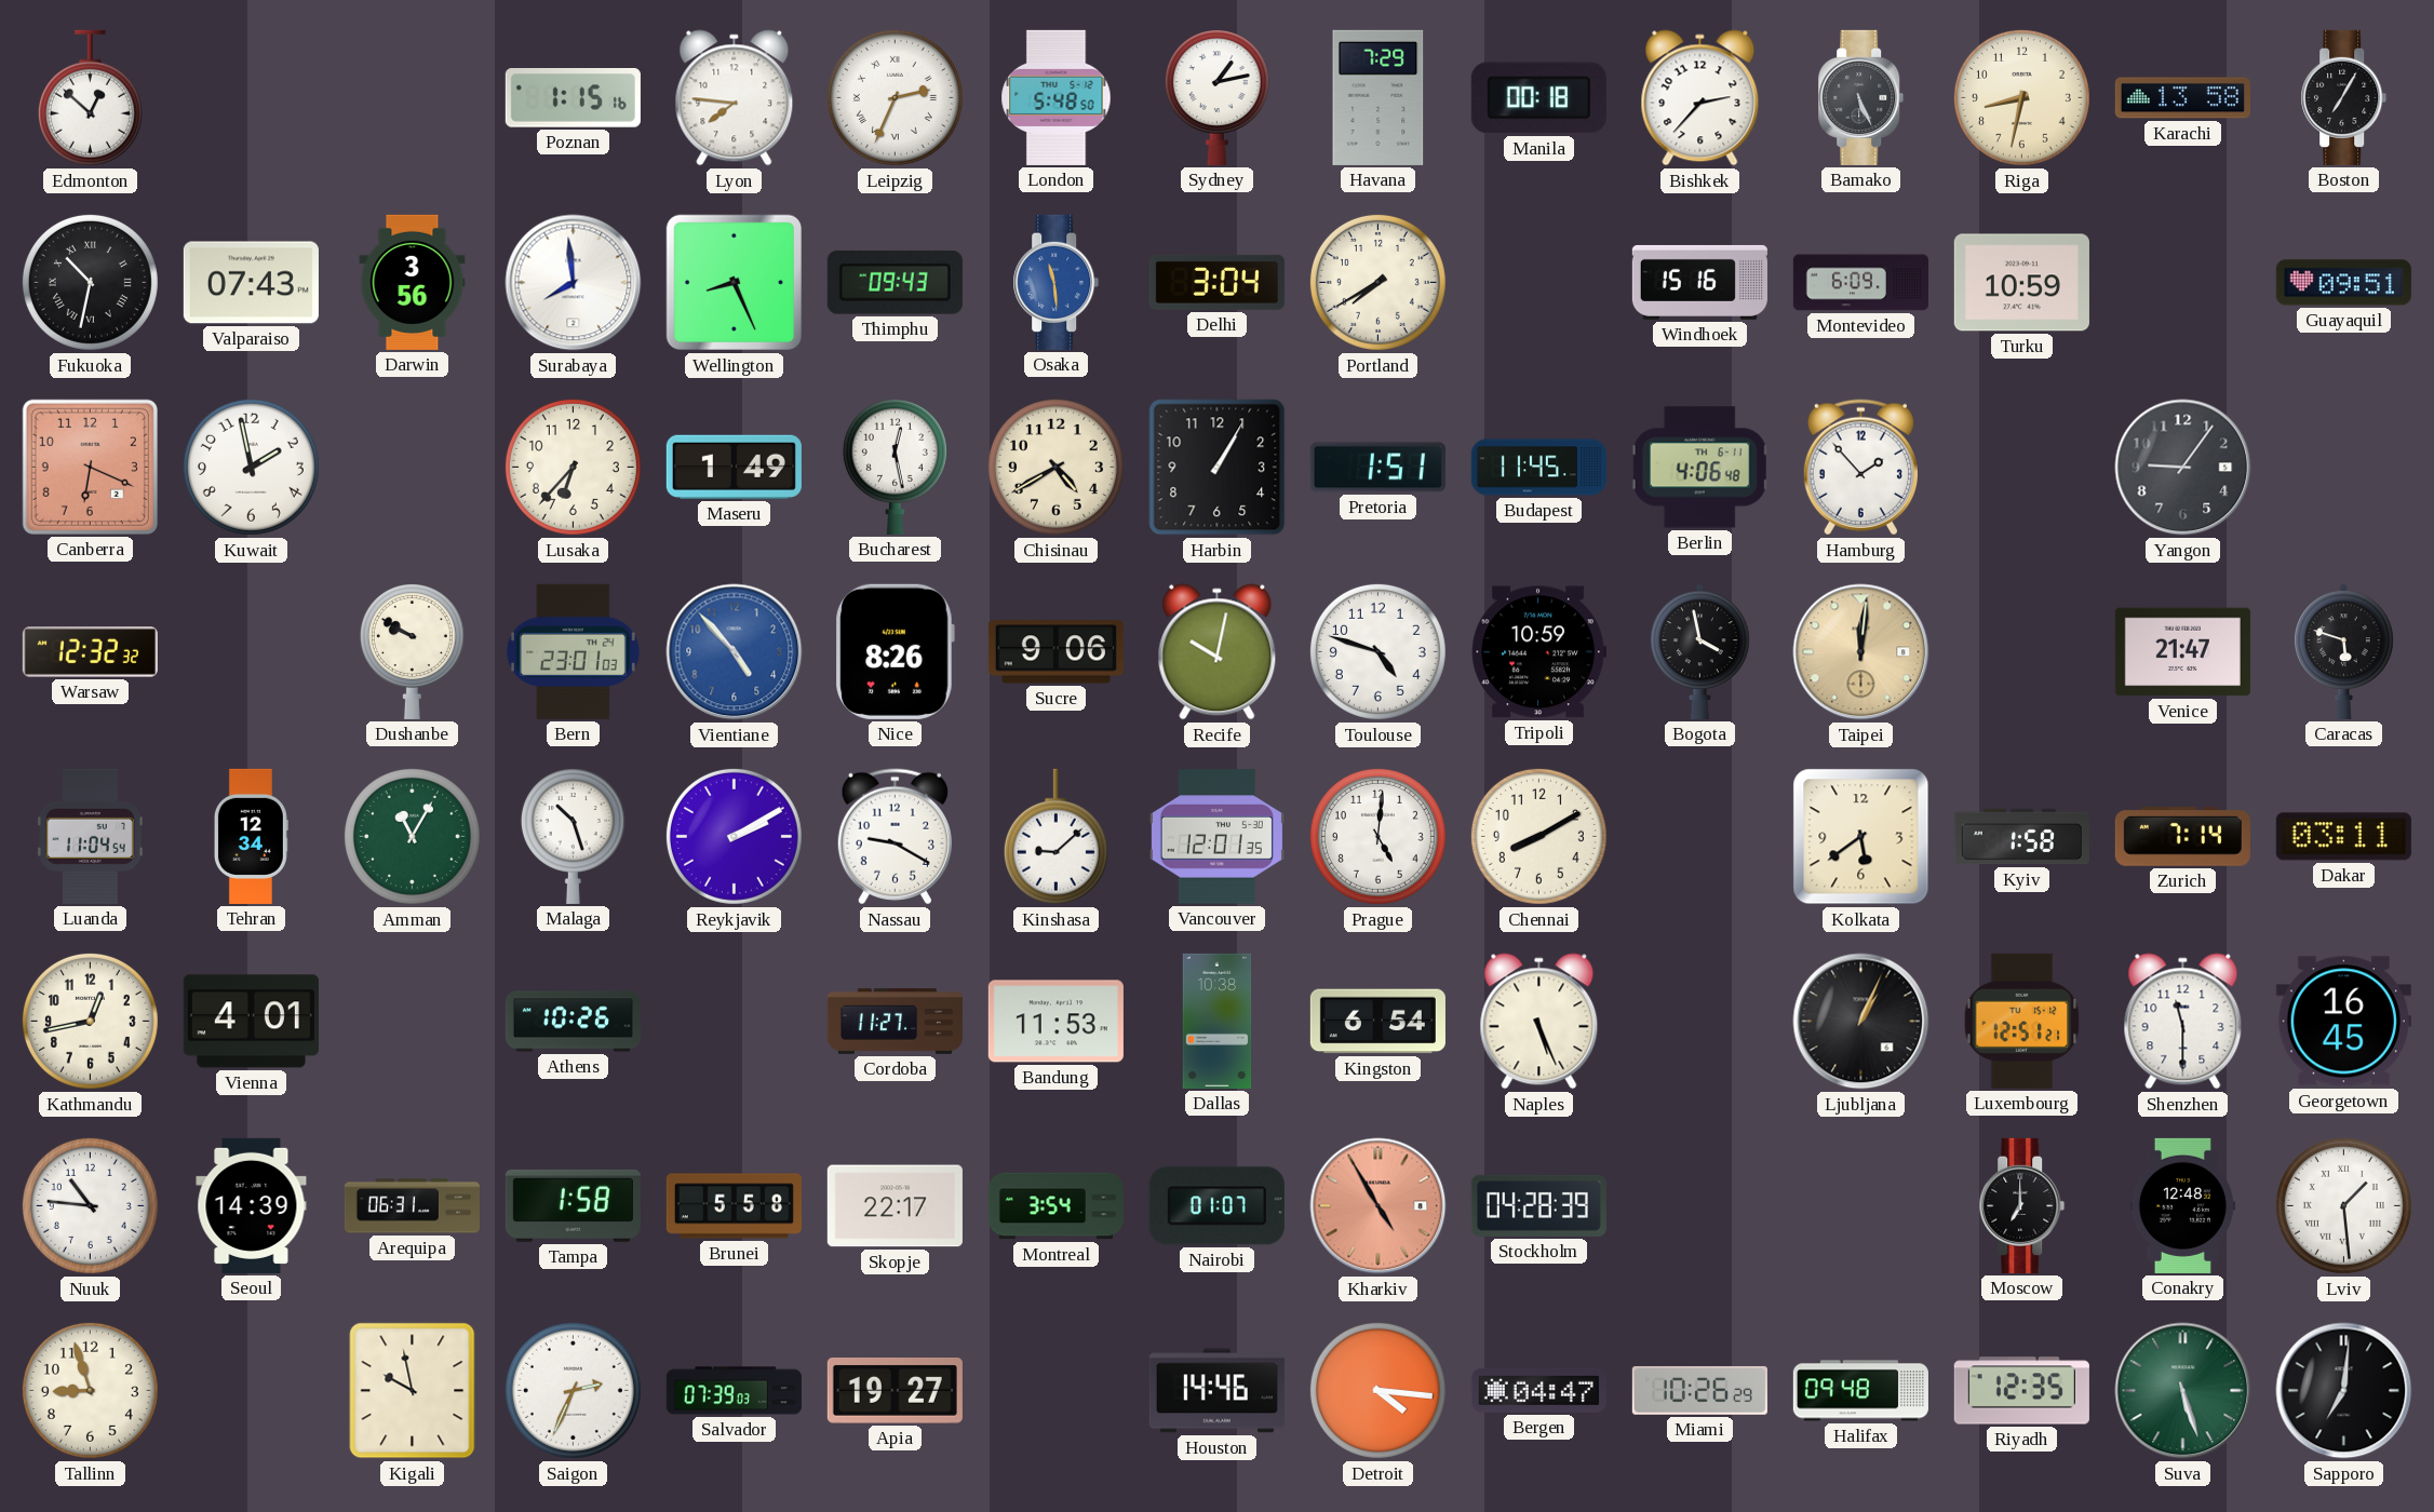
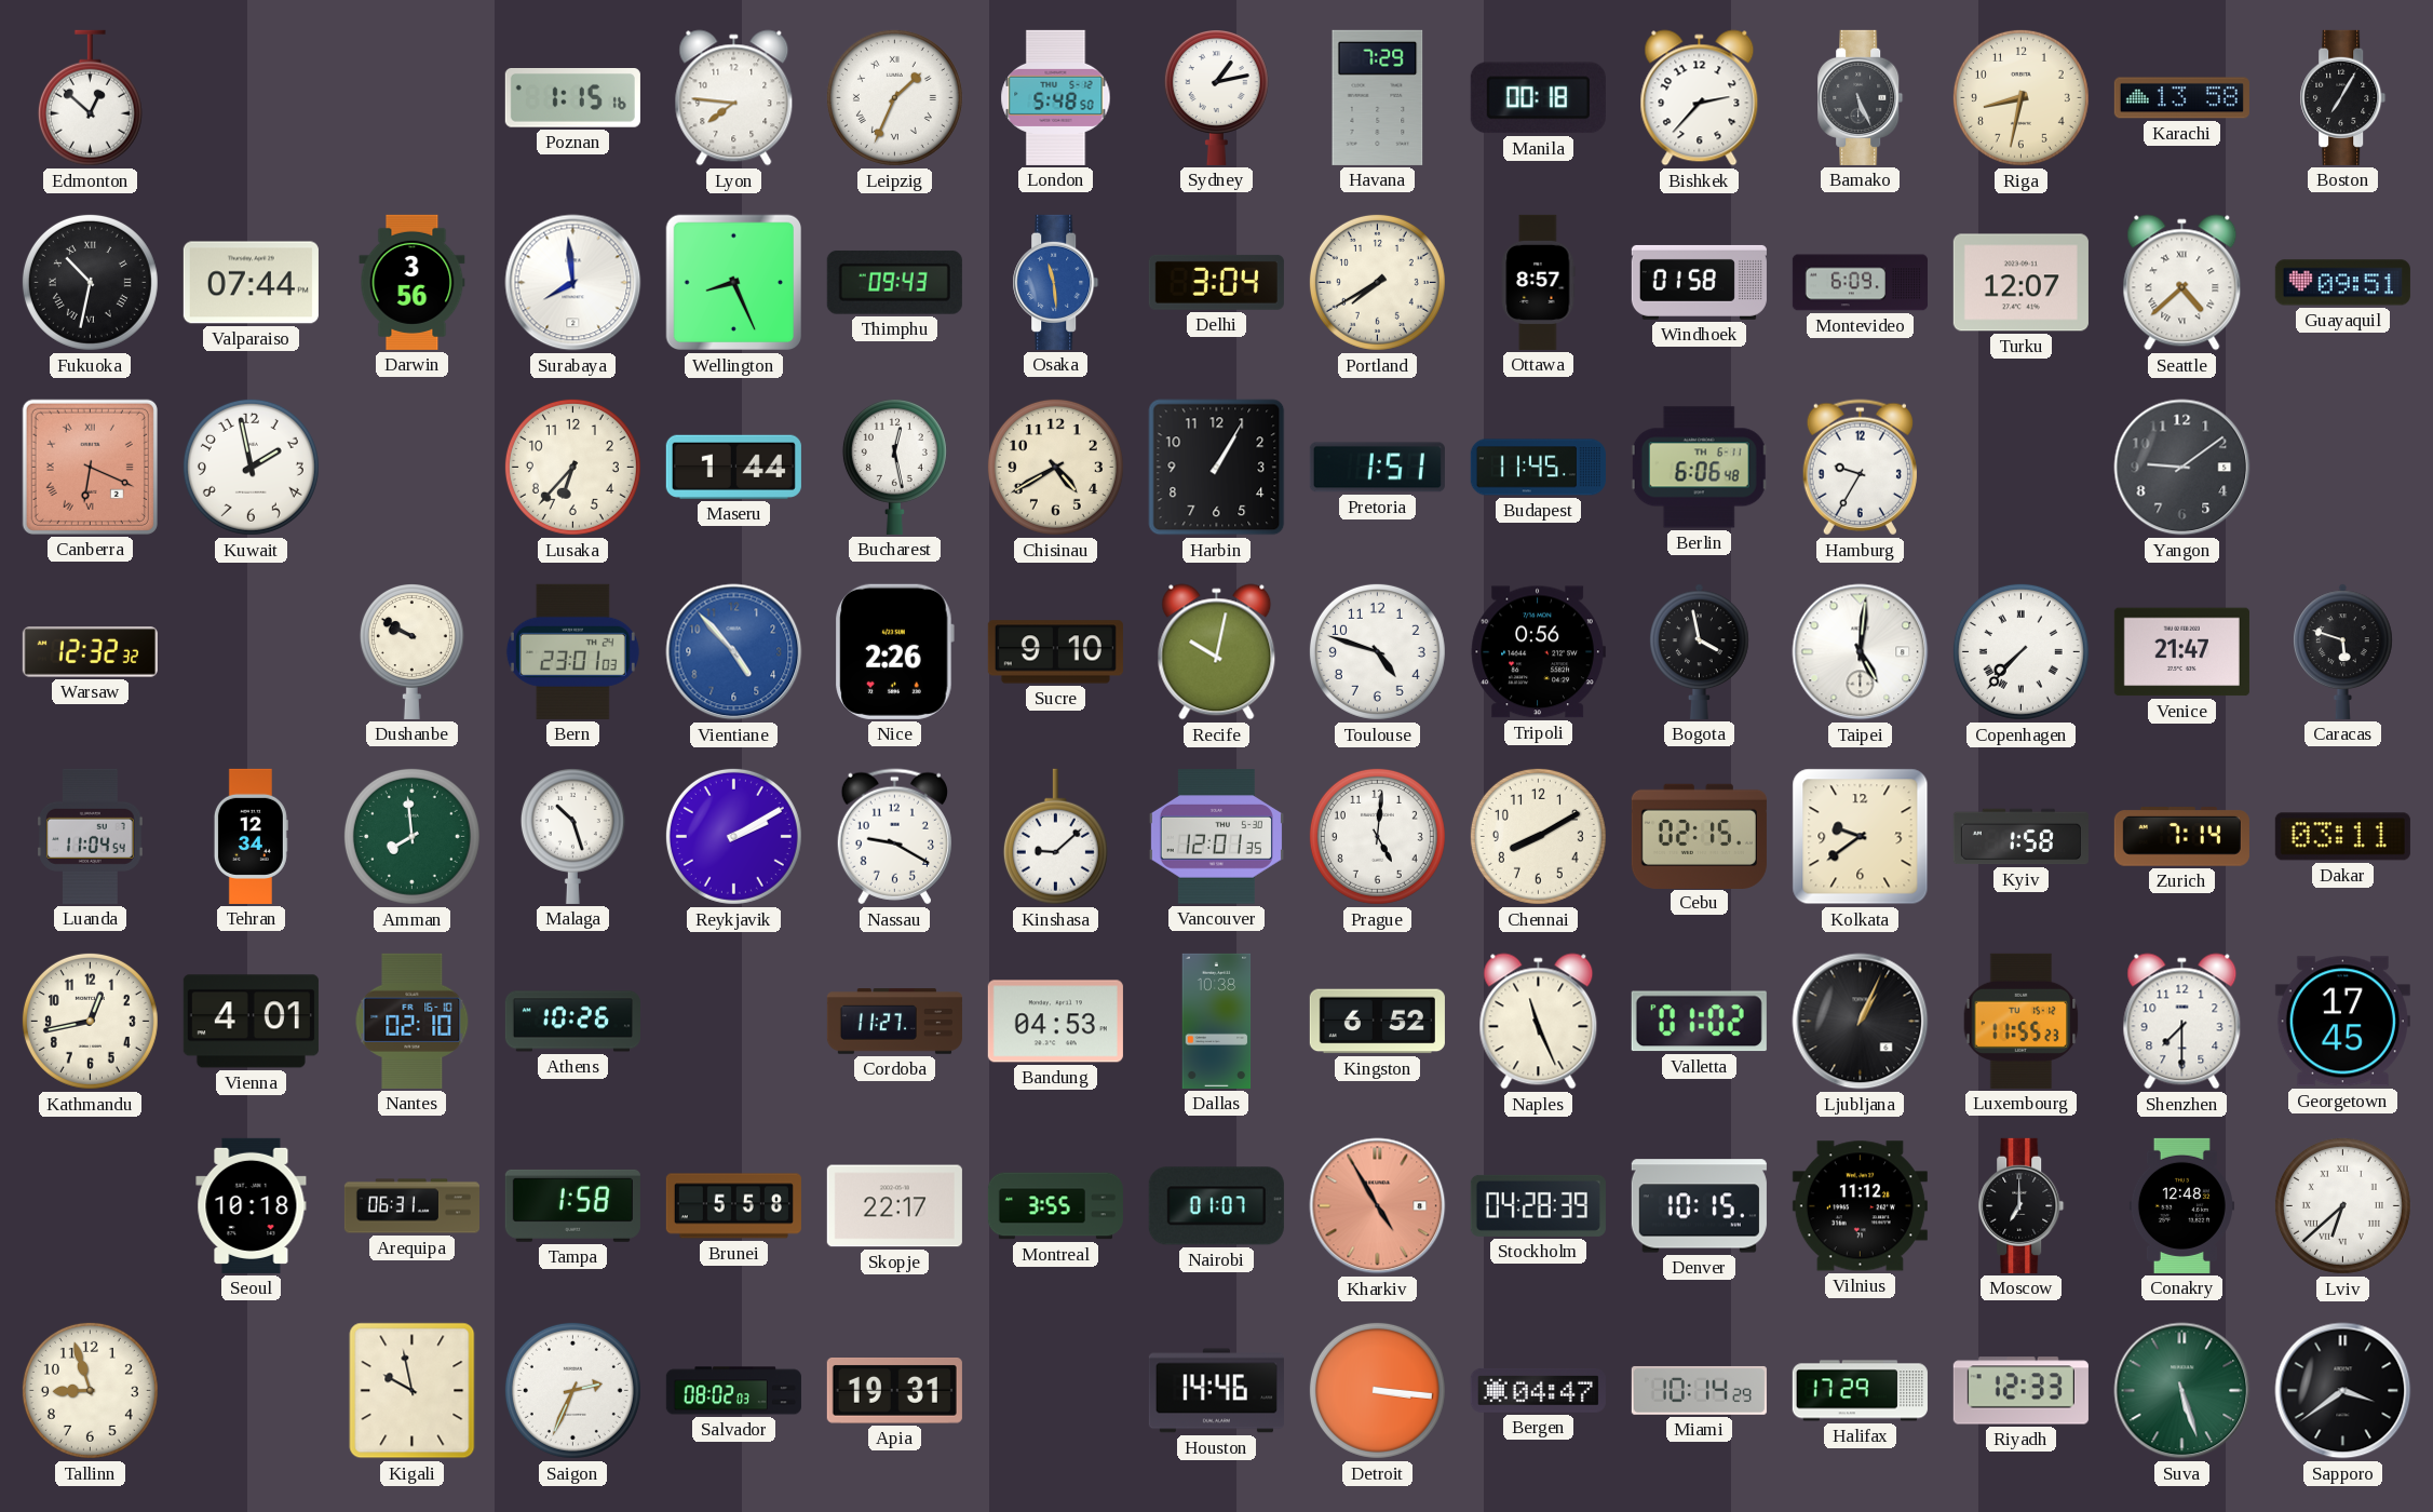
Leipzig: 2:34 -> 1:34 (894, 97)
Valparaiso: 07:43 -> 07:44 (251, 283)
Ottawa: none -> 8:57 (1539, 282)
Windhoek: 15:16 -> 01:58 (1699, 282)
Turku: 10:59 -> 12:07 (2020, 283)
Seattle: none -> 4:38 (2182, 283)
Canberra numerals: Arabic -> Roman (90, 467)
Maseru: 1:49 -> 1:44 (733, 467)
Berlin: 4:06 -> 6:06 (1700, 468)
Hamburg: 1:53 -> 9:35 (1860, 468)
Yangon: 9:06 -> 9:09 (2182, 468)
Nice: 8:26 -> 2:26 (894, 651)
Sucre: 9:06 -> 9:10 (1055, 652)
Tripoli: 10:59 -> 0:56 (1538, 652)
Taipei: 12:01 -> 5:01 (1861, 652)
Taipei dial: champagne -> white (1861, 652)
Copenhagen: none -> 7:37 (2020, 651)
Amman: 11:05 -> 7:59 (411, 836)
Cebu: none -> 02:15 (1699, 836)
Kolkata: 5:39 -> 9:39 (1861, 837)
Nantes: none -> 02:10 (413, 1021)
Bandung: 11:53 -> 04:53 (1055, 1022)
Kingston: 6:54 -> 6:52 (1377, 1022)
Naples: 5:26 -> 11:26 (1539, 1022)
Valletta: none -> 01:02 (1699, 1022)
Luxembourg: 12:51 -> 11:55 (2022, 1021)
Shenzhen: 11:30 -> 7:30 (2182, 1022)
Georgetown: 16:45 -> 17:45 (2342, 1022)
Nuuk: 10:46 -> none (90, 1205)
Seoul: 14:39 -> 10:18 (252, 1205)
Montreal: 3:54 -> 3:55 (1055, 1206)
Denver: none -> 10:15 (1699, 1206)
Vilnius: none -> 11:12 (1860, 1206)
Lviv: 1:29 -> 6:38 (2342, 1205)
Salvador: 07:39 -> 08:02 (733, 1391)
Apia: 19:27 -> 19:31 (894, 1391)
Detroit: 4:16 -> 3:16 (1377, 1390)
Miami: 10:26 -> 10:14 (1699, 1390)
Halifax: 09:48 -> 17:29 (1860, 1391)
Riyadh: 12:35 -> 12:33 (2020, 1391)
Sapporo: 7:01 -> 3:39 (2343, 1391)
